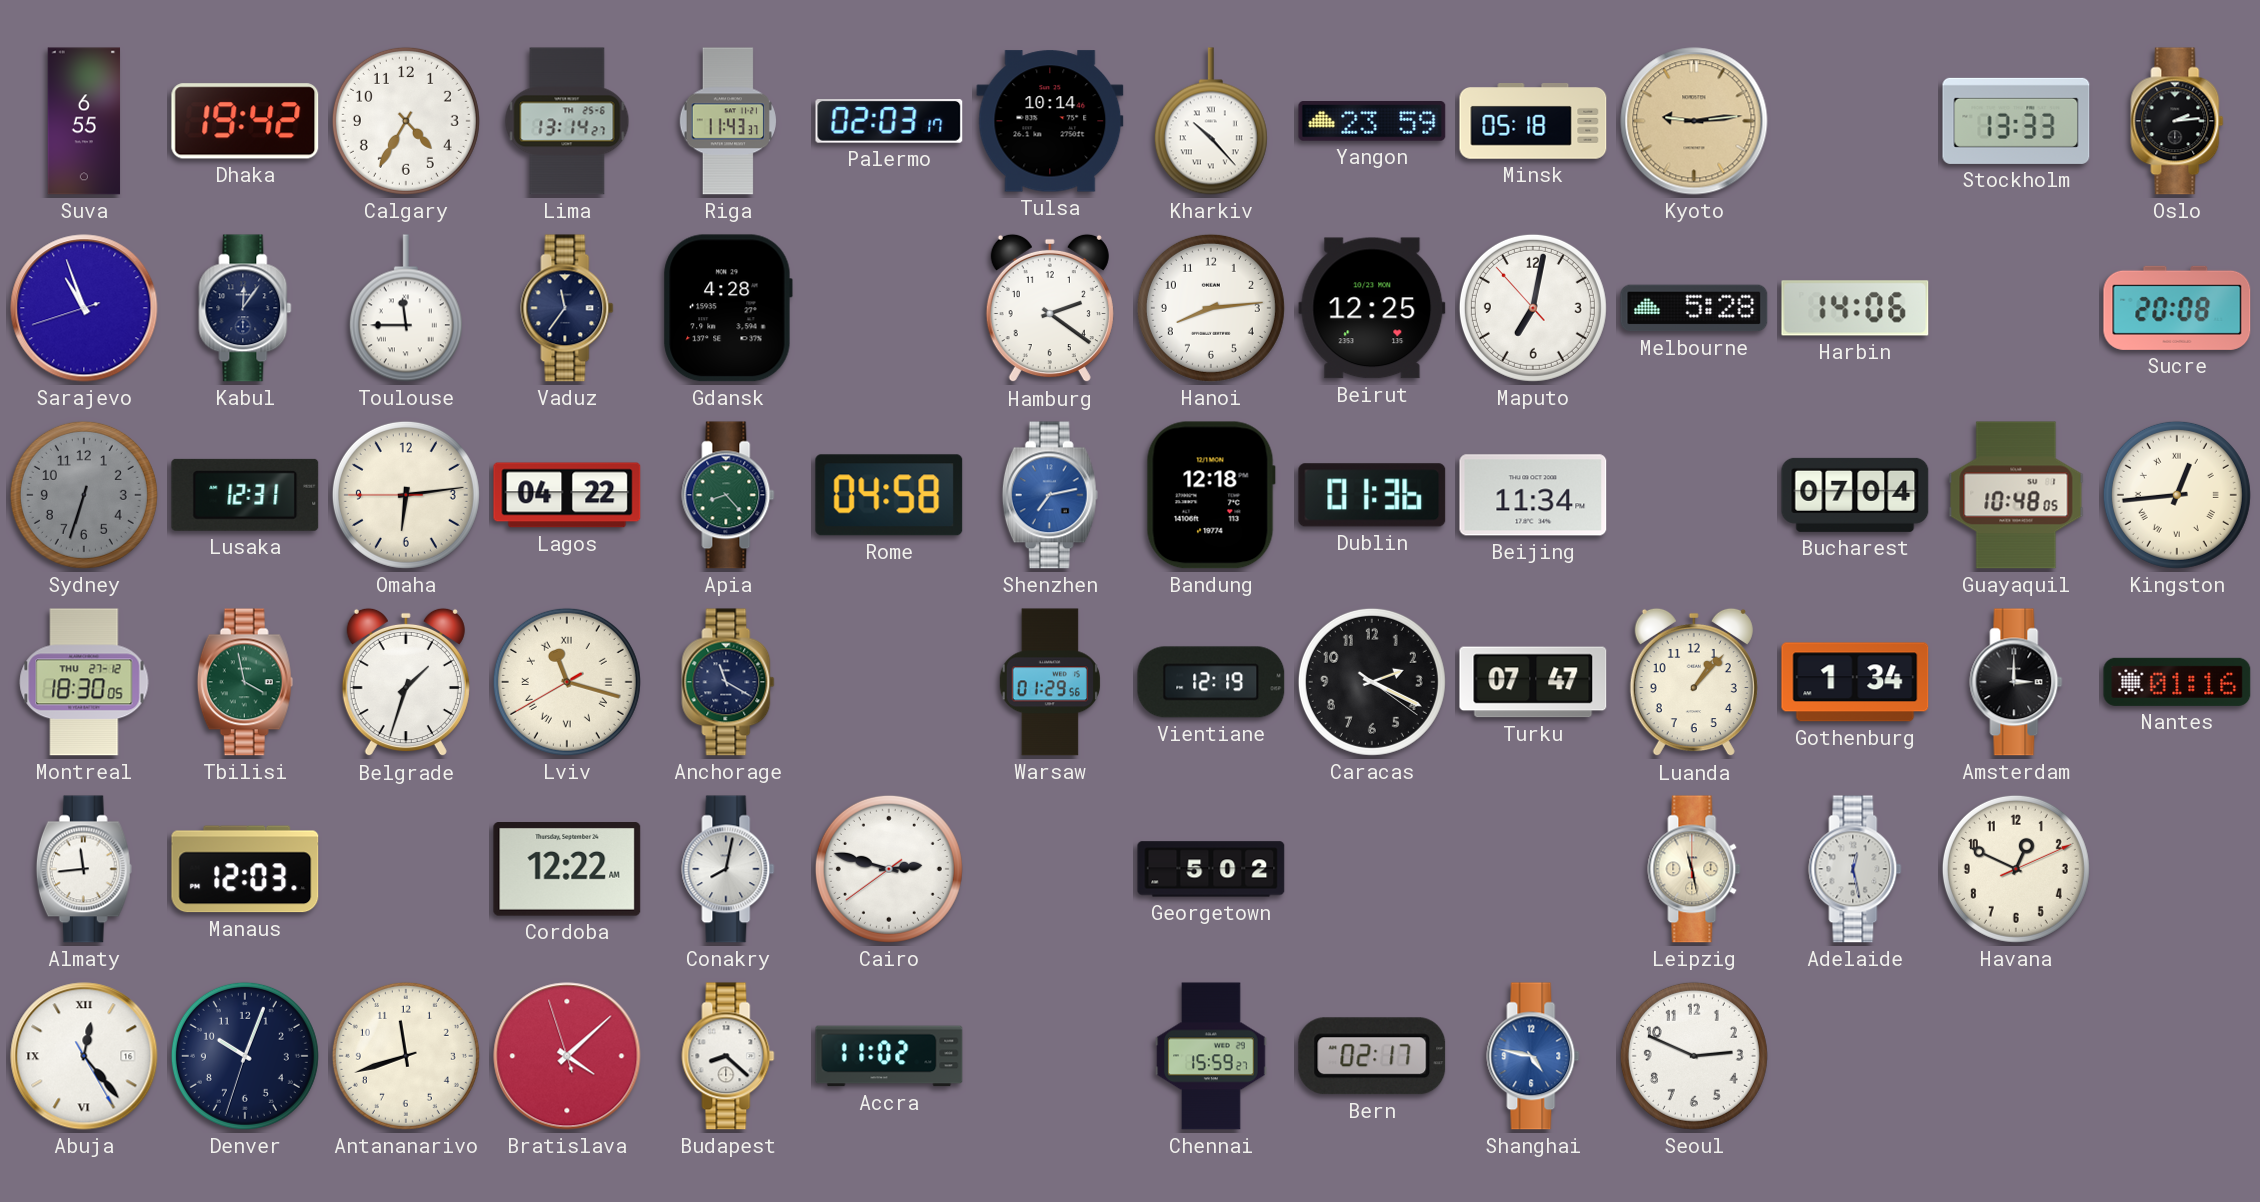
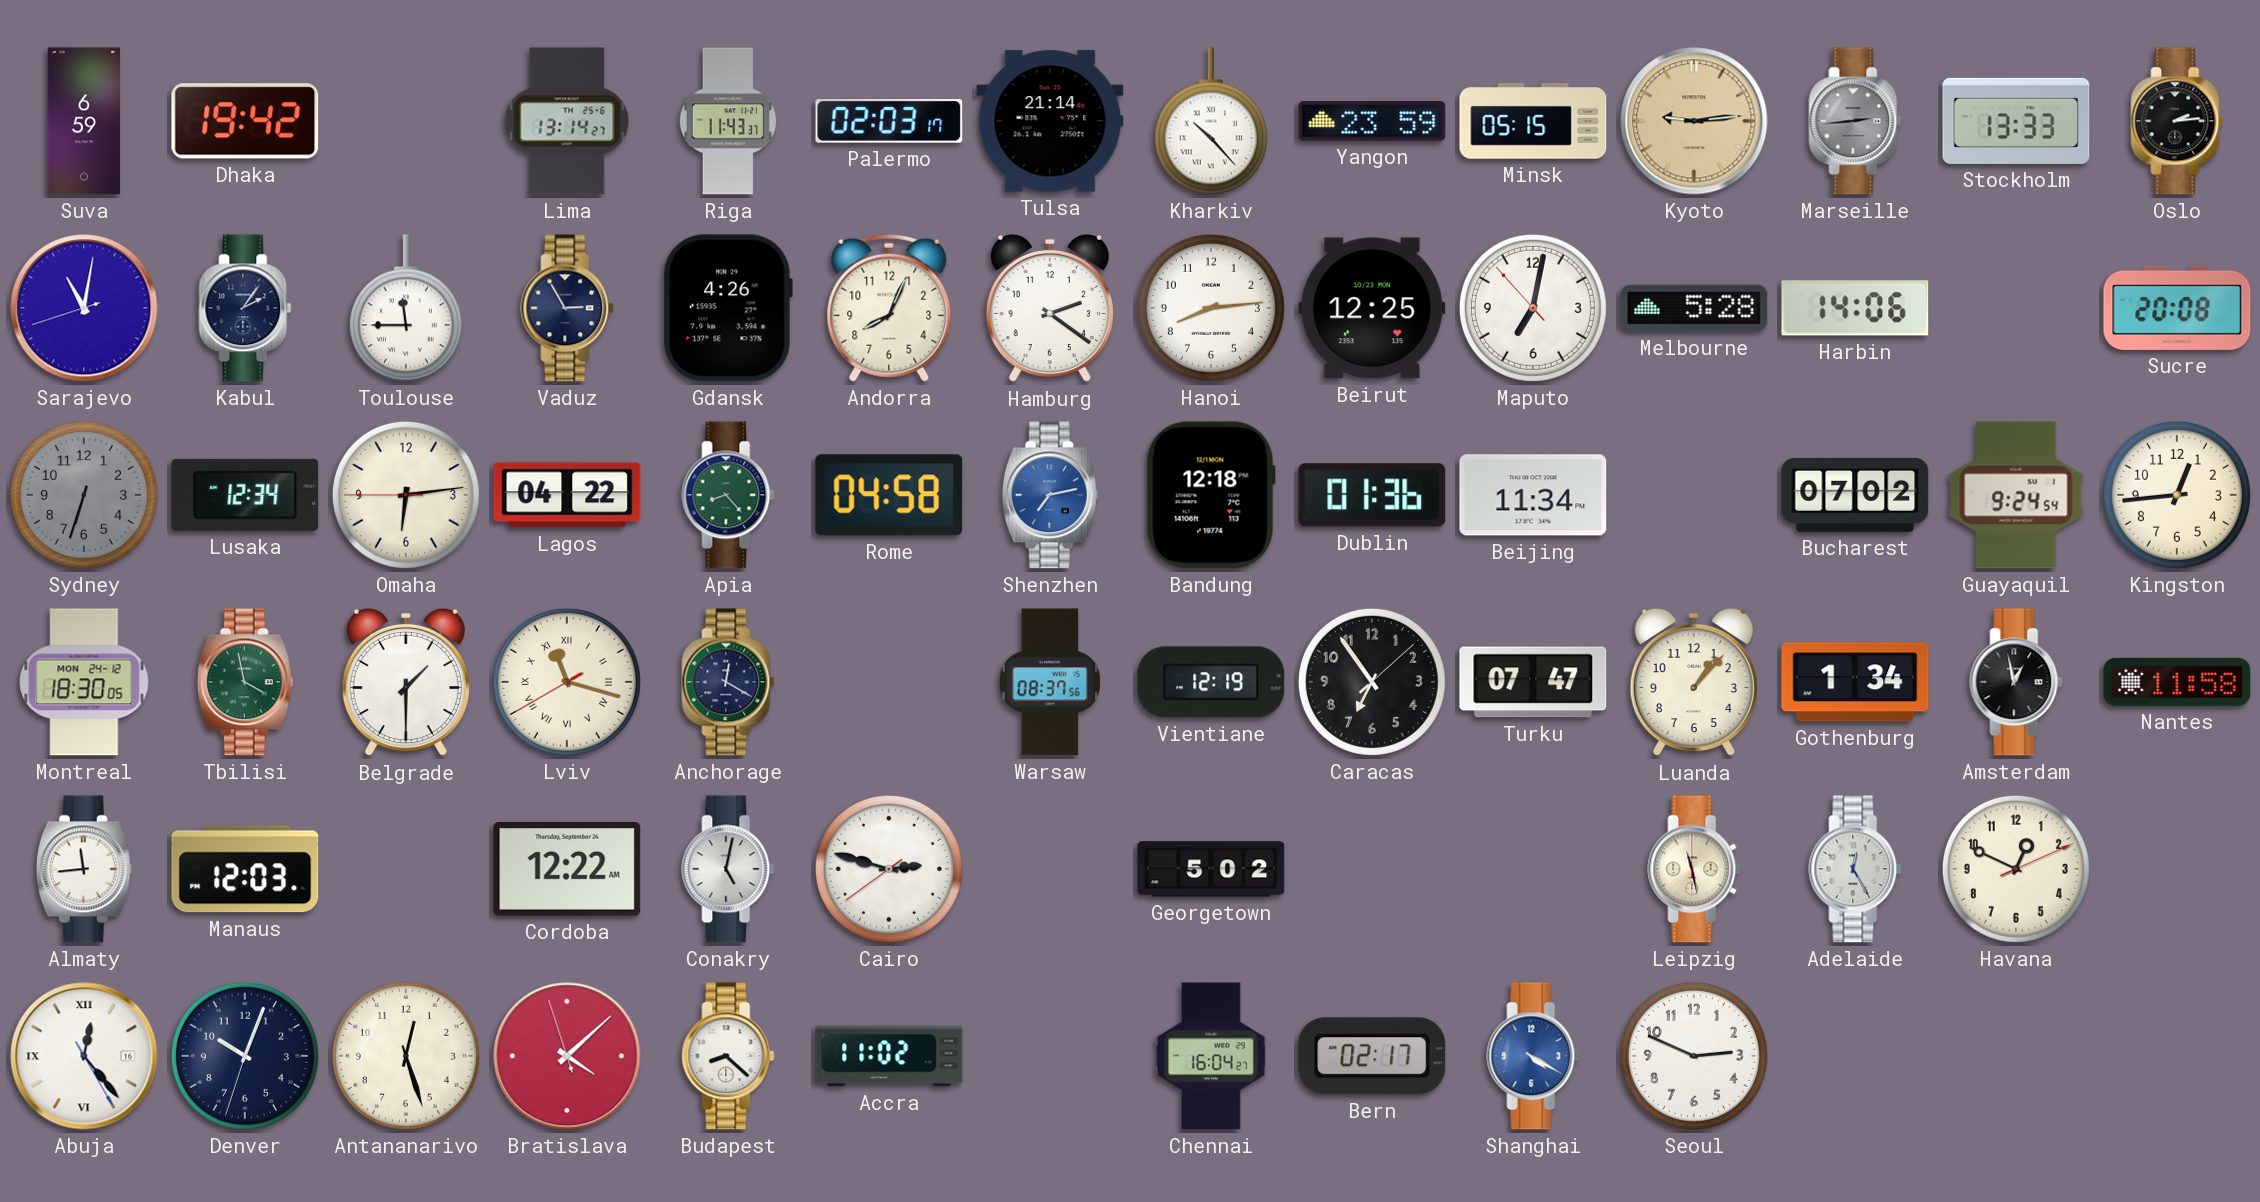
Suva: 6:55 -> 6:59 (84, 121)
Calgary: 4:35 -> none (406, 121)
Tulsa: 10:14 -> 21:14 (1050, 121)
Minsk: 05:18 -> 05:15 (1533, 121)
Marseille: none -> 2:44 (1855, 121)
Sarajevo: 10:56 -> 11:01 (84, 308)
Kabul: 12:06 -> 2:06 (245, 308)
Vaduz: 11:36 -> 2:55 (567, 308)
Gdansk: 4:28 -> 4:26 (728, 308)
Andorra: none -> 8:04 (889, 308)
Lusaka: 12:31 -> 12:34 (245, 495)
Bucharest: 07:04 -> 07:02 (1855, 495)
Guayaquil: 10:48 -> 9:24 (2016, 495)
Kingston numerals: Roman -> Arabic (2177, 495)
Montreal date: THU 27-12 -> MON 24-12 (84, 682)
Belgrade: 1:33 -> 1:30 (406, 682)
Anchorage: 11:20 -> 12:20 (728, 682)
Warsaw: 01:29 -> 08:37 (1050, 682)
Caracas: 2:19 -> 6:54 (1372, 682)
Amsterdam: 3:00 -> 12:58 (2016, 682)
Nantes: 01:16 -> 11:58 (2177, 682)
Conakry: 8:02 -> 5:02 (728, 869)
Adelaide: 12:28 -> 12:25 (1855, 869)
Antananarivo: 11:42 -> 12:27 (406, 1056)
Chennai: 15:59 -> 16:04 (1211, 1056)
Shanghai: 4:47 -> 4:20 (1533, 1056)
